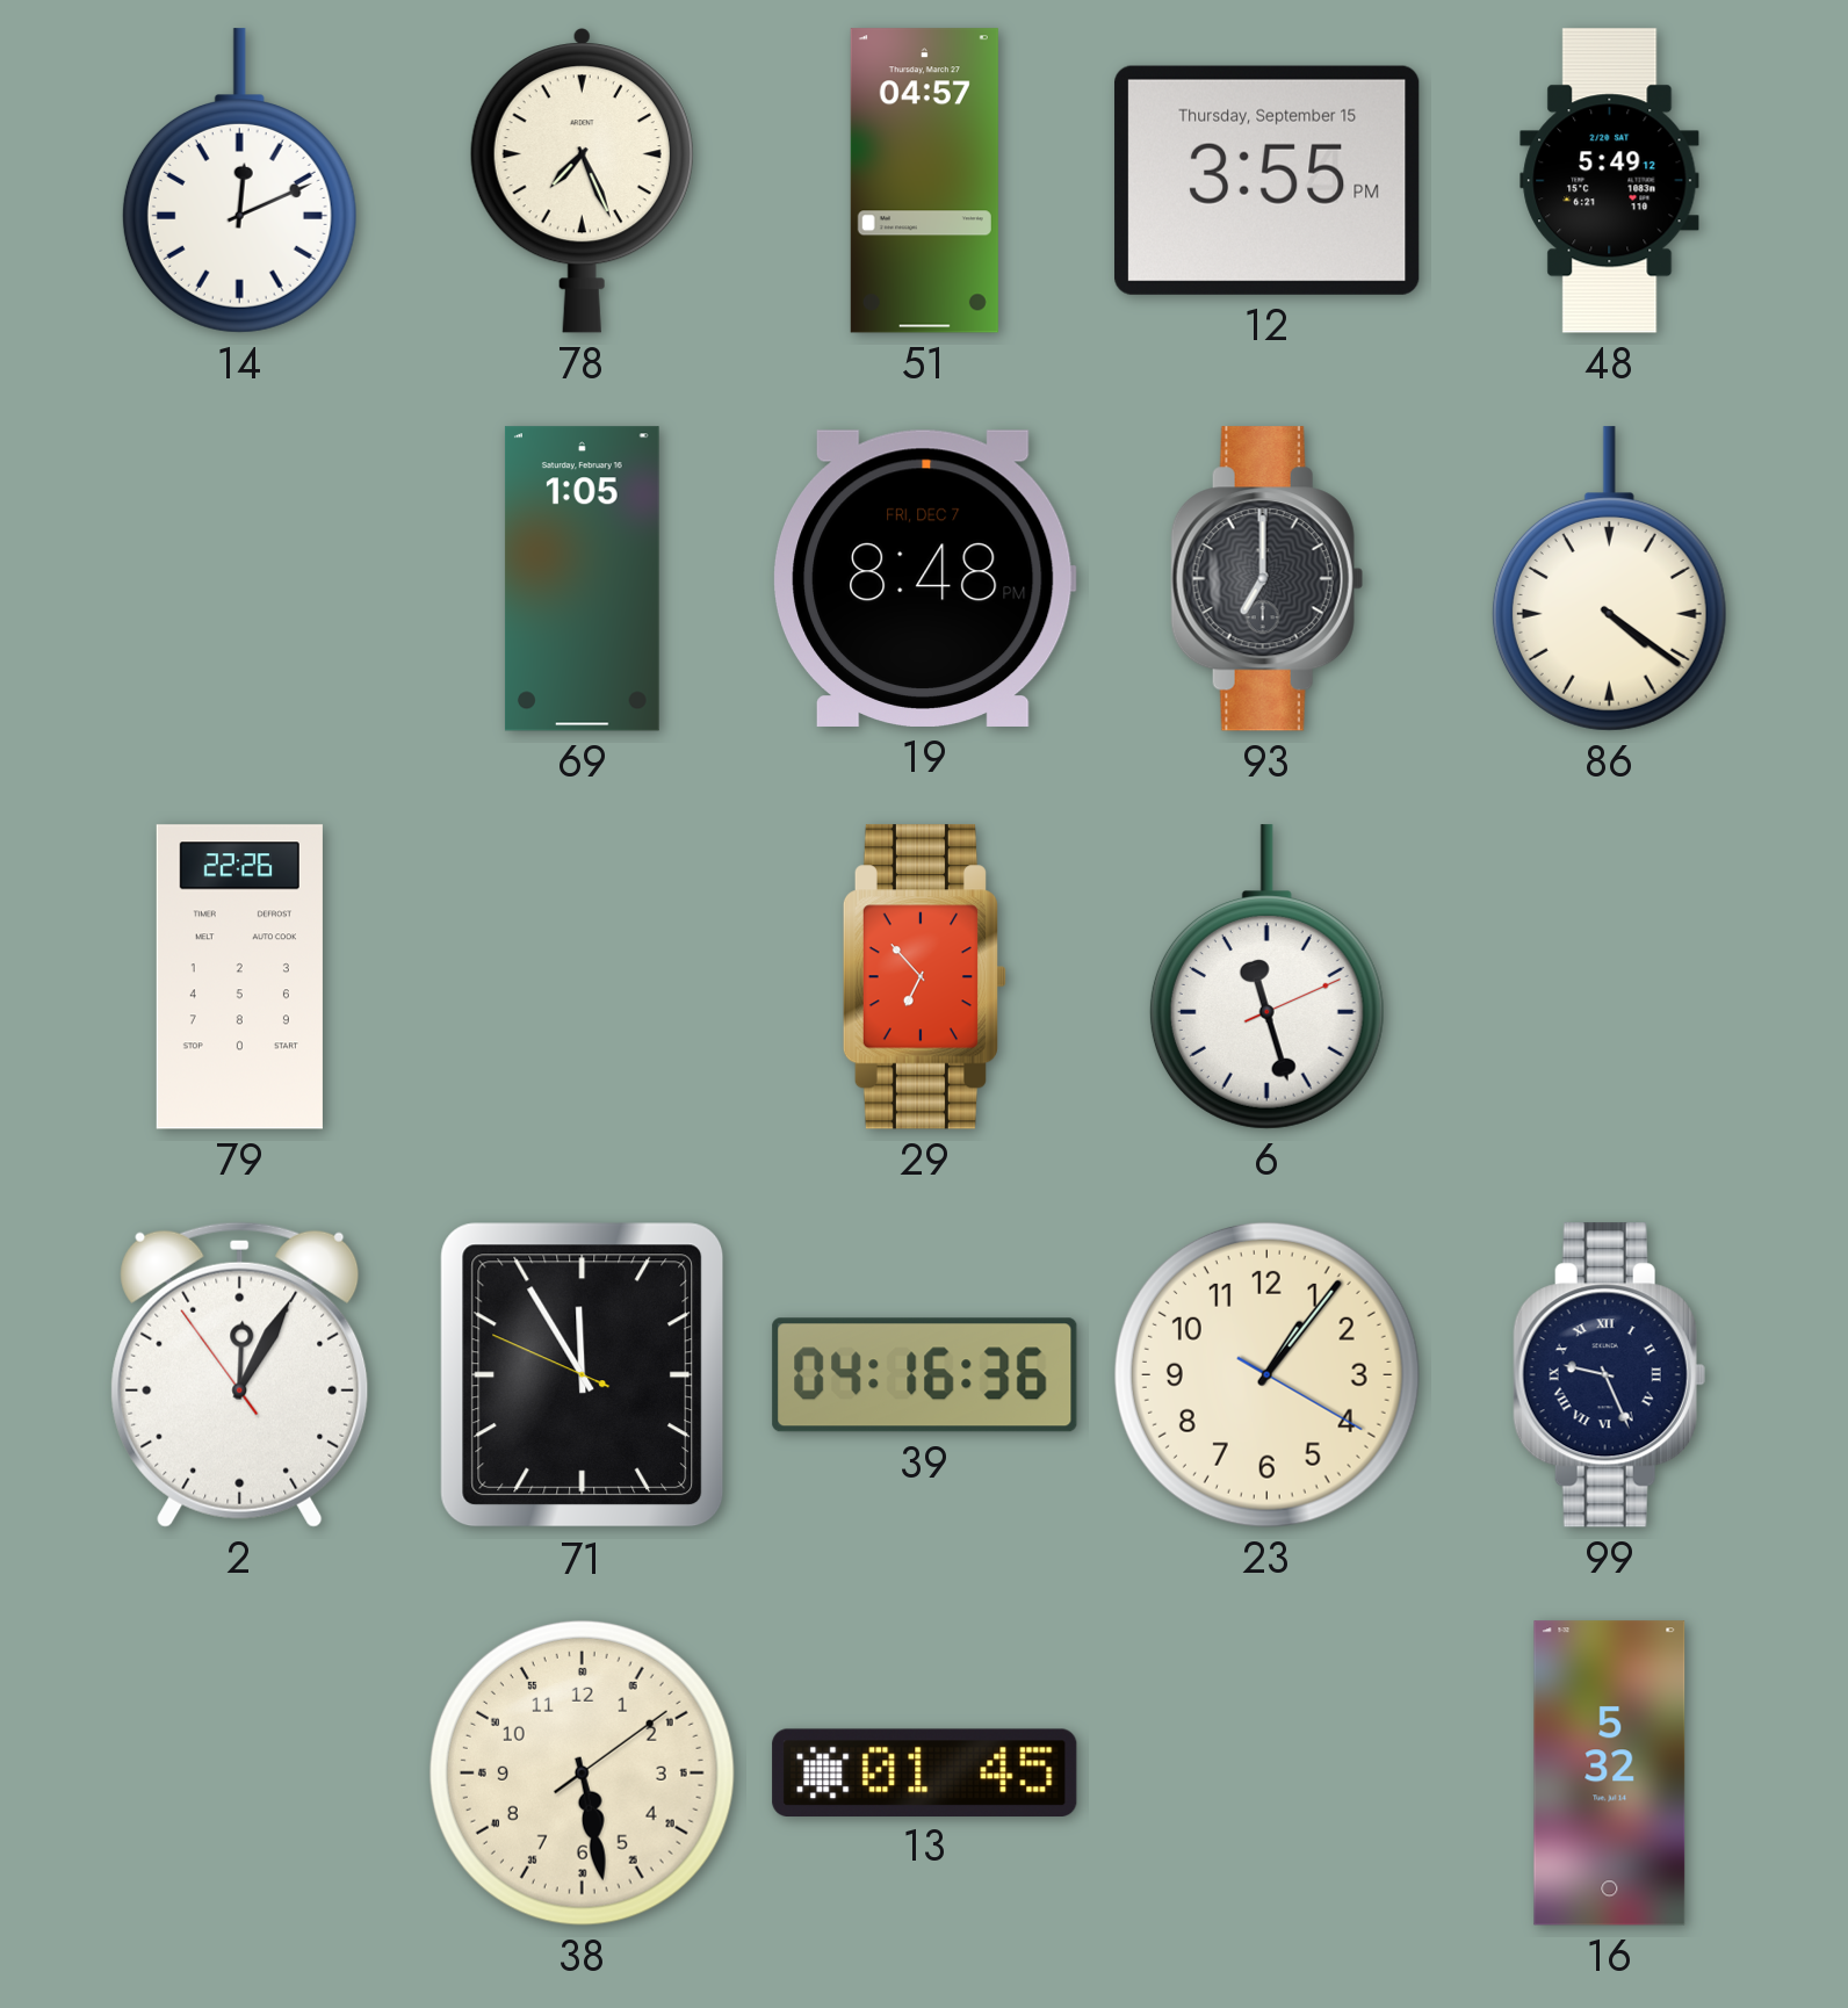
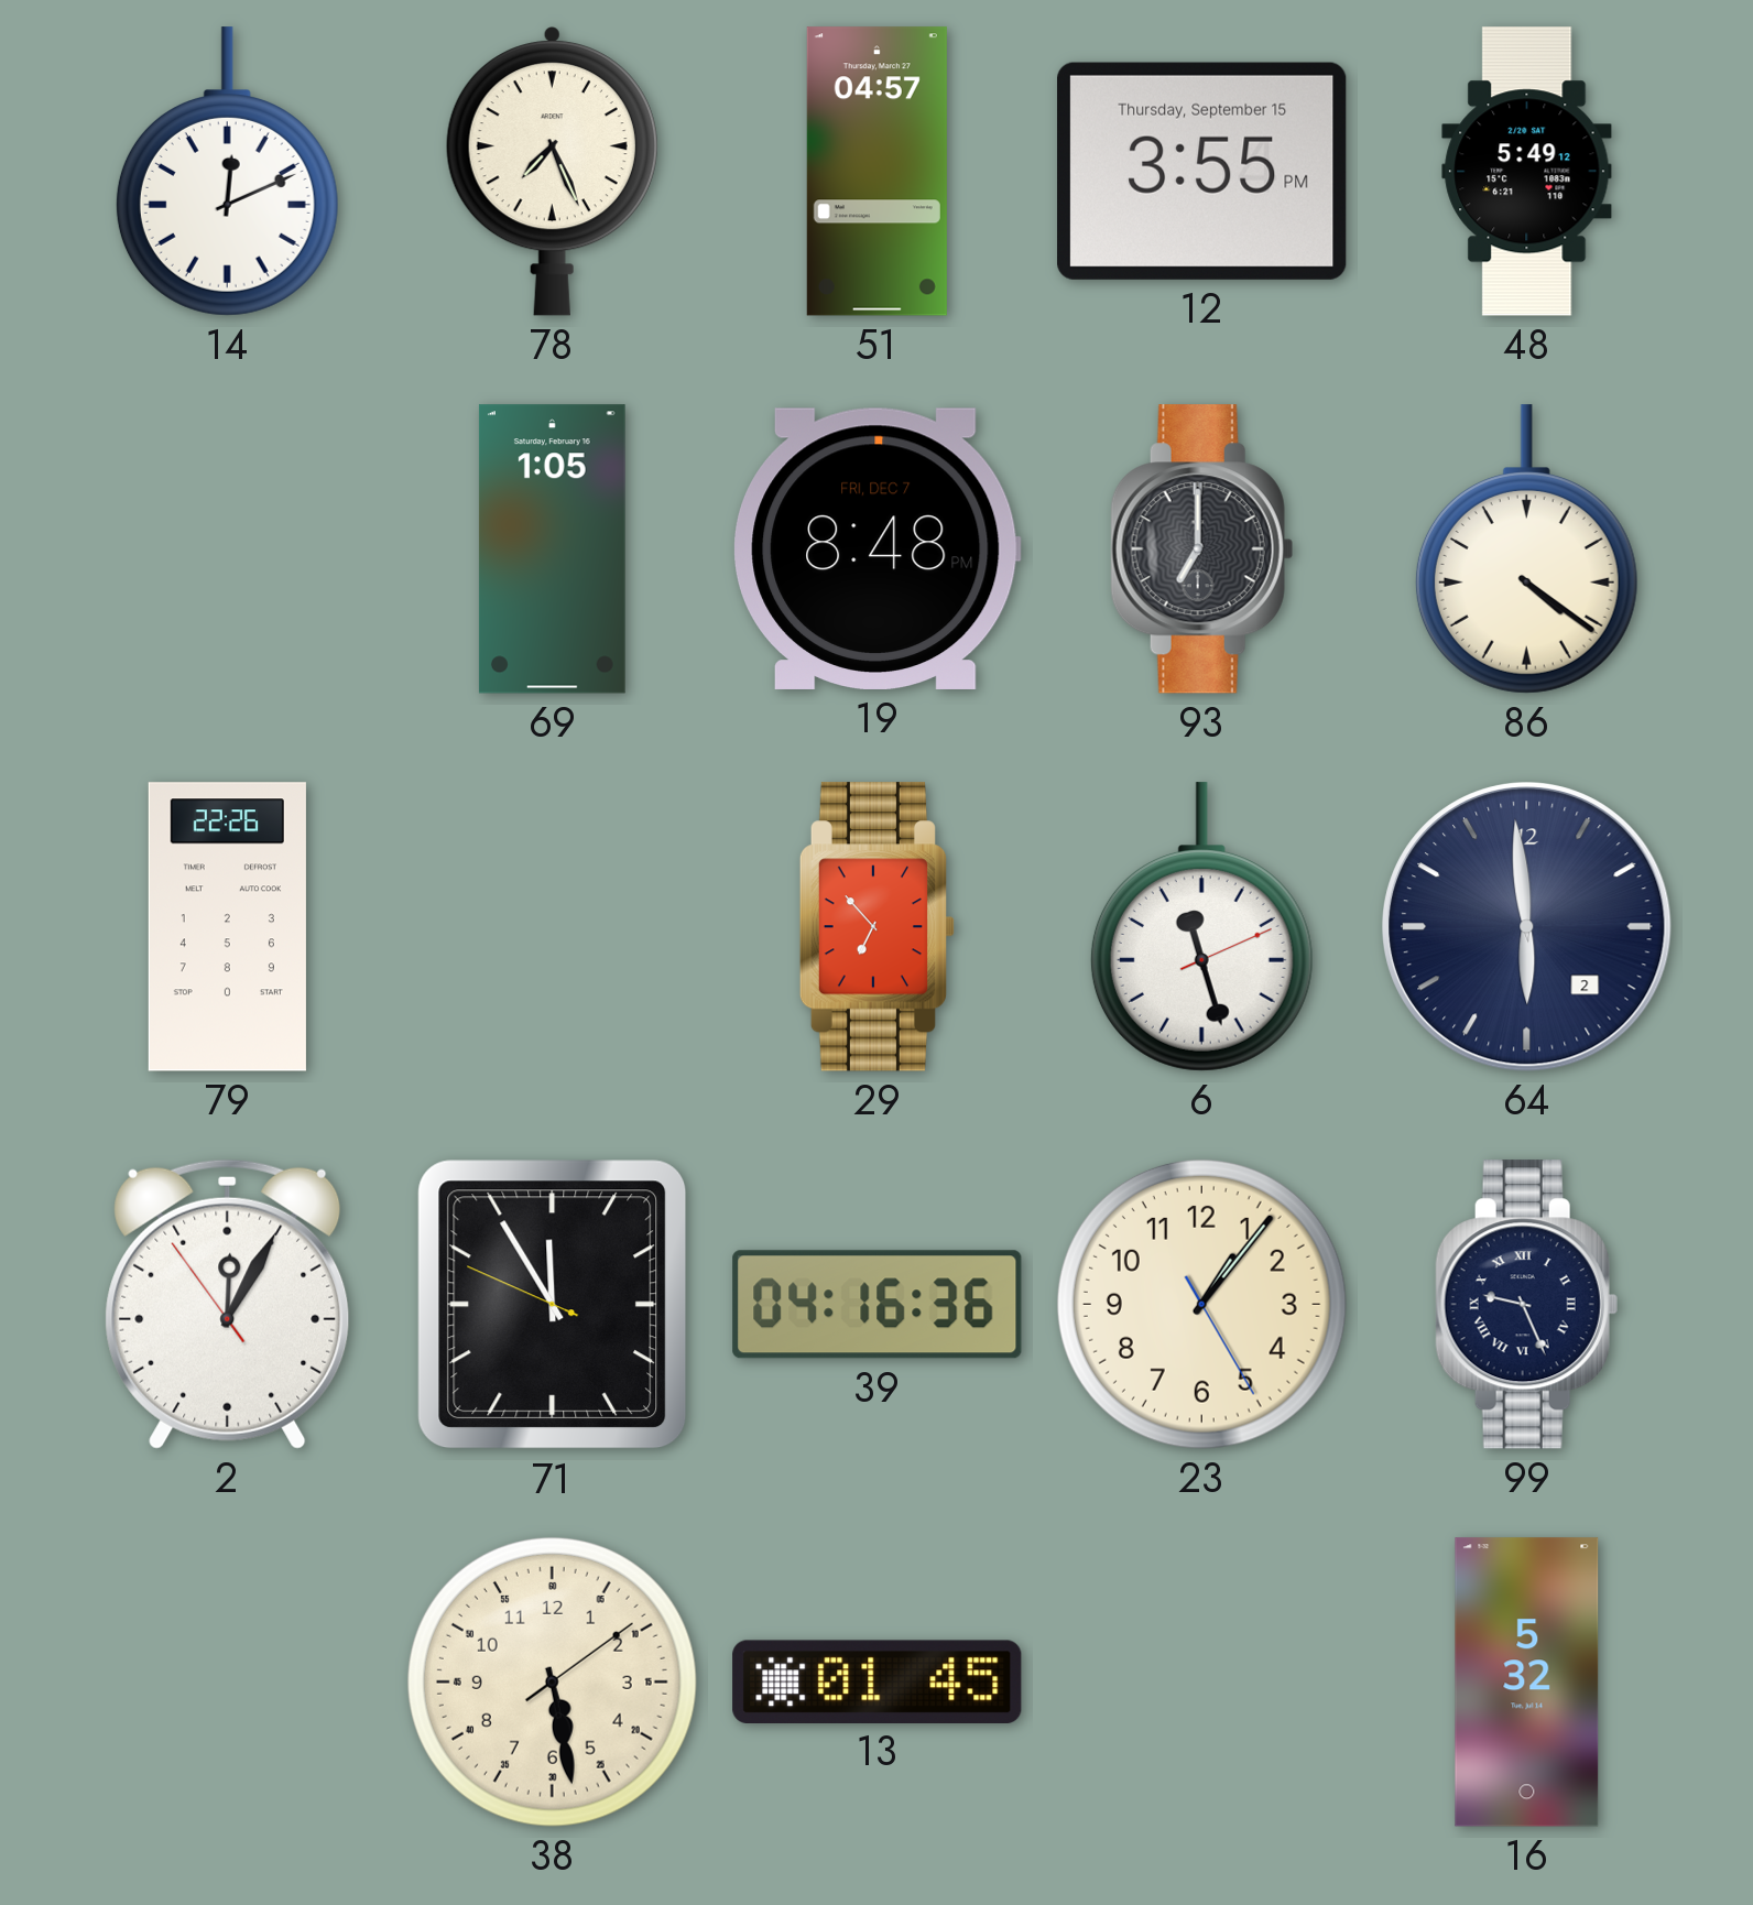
64: none -> 5:59 (1527, 927)
23: 1:06:20 -> 1:06:25 (1201, 1304)
